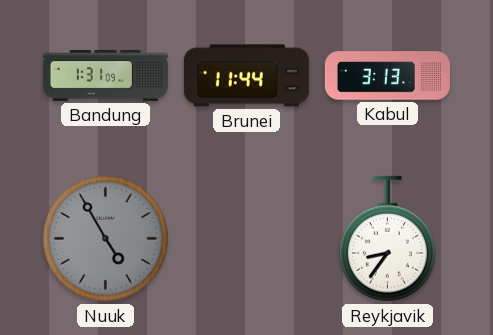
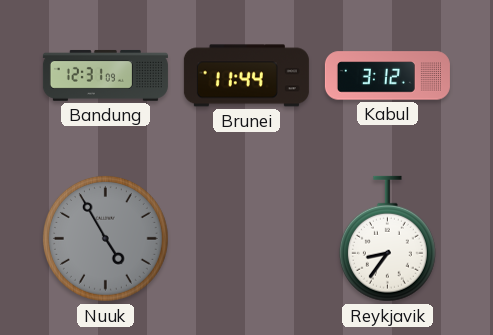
Bandung: 1:31 -> 12:31 (105, 76)
Kabul: 3:13 -> 3:12 (387, 76)
